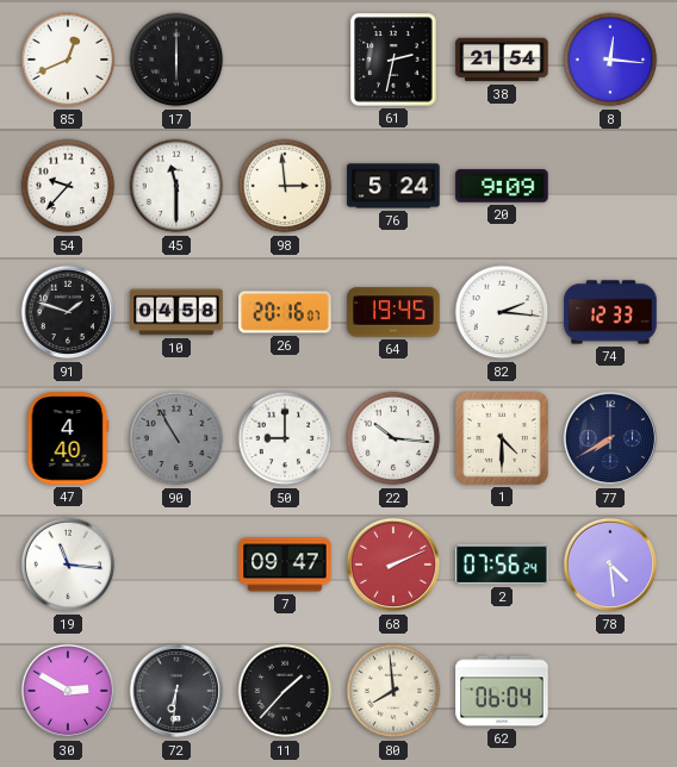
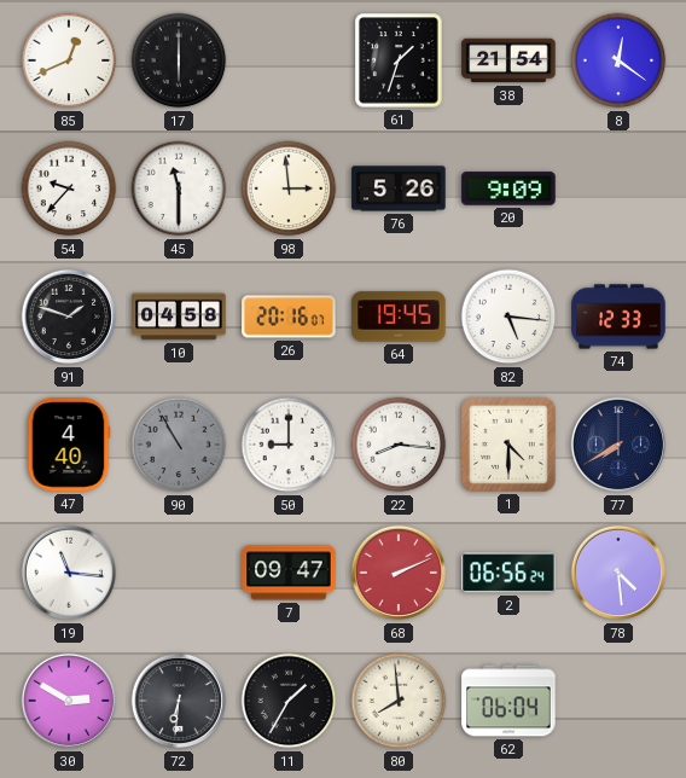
61: 2:32 -> 1:33 (399, 60)
8: 12:16 -> 12:21 (618, 60)
76: 5:24 -> 5:26 (399, 188)
82: 2:16 -> 5:16 (508, 317)
22: 10:16 -> 8:16 (399, 445)
2: 07:56 -> 06:56 (508, 573)
11: 1:37 -> 1:35 (289, 701)
